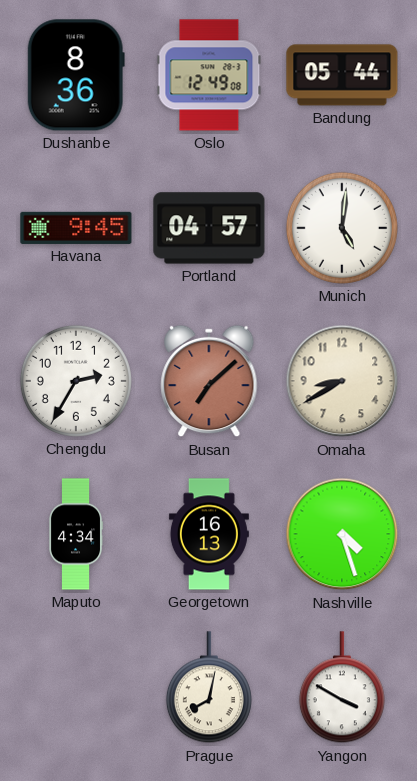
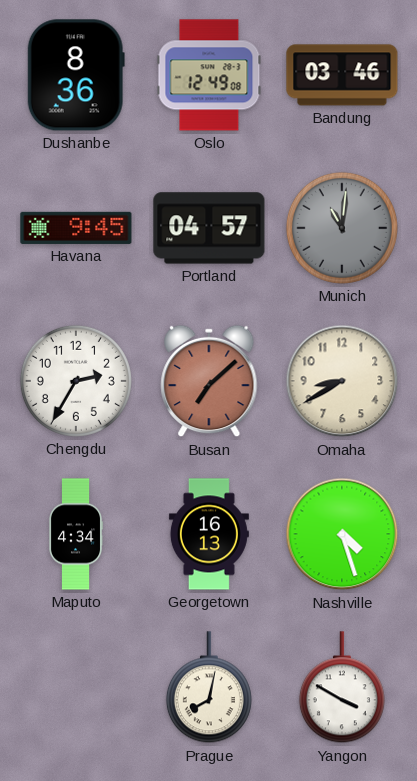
Bandung: 05:44 -> 03:46 (342, 75)
Munich: 5:01 -> 11:01 (342, 228)
Munich dial: white -> grey (342, 228)
